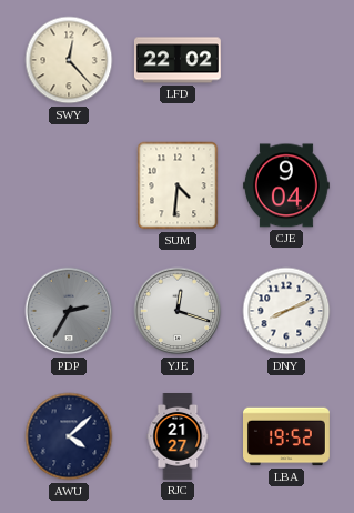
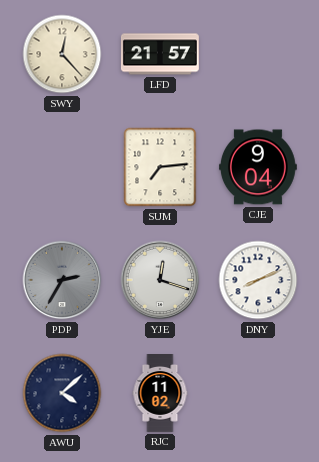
LFD: 22:02 -> 21:57 (160, 54)
SUM: 4:31 -> 7:14 (160, 167)
RJC: 21:27 -> 11:02 (160, 394)
LBA: 19:52 -> none (287, 436)
